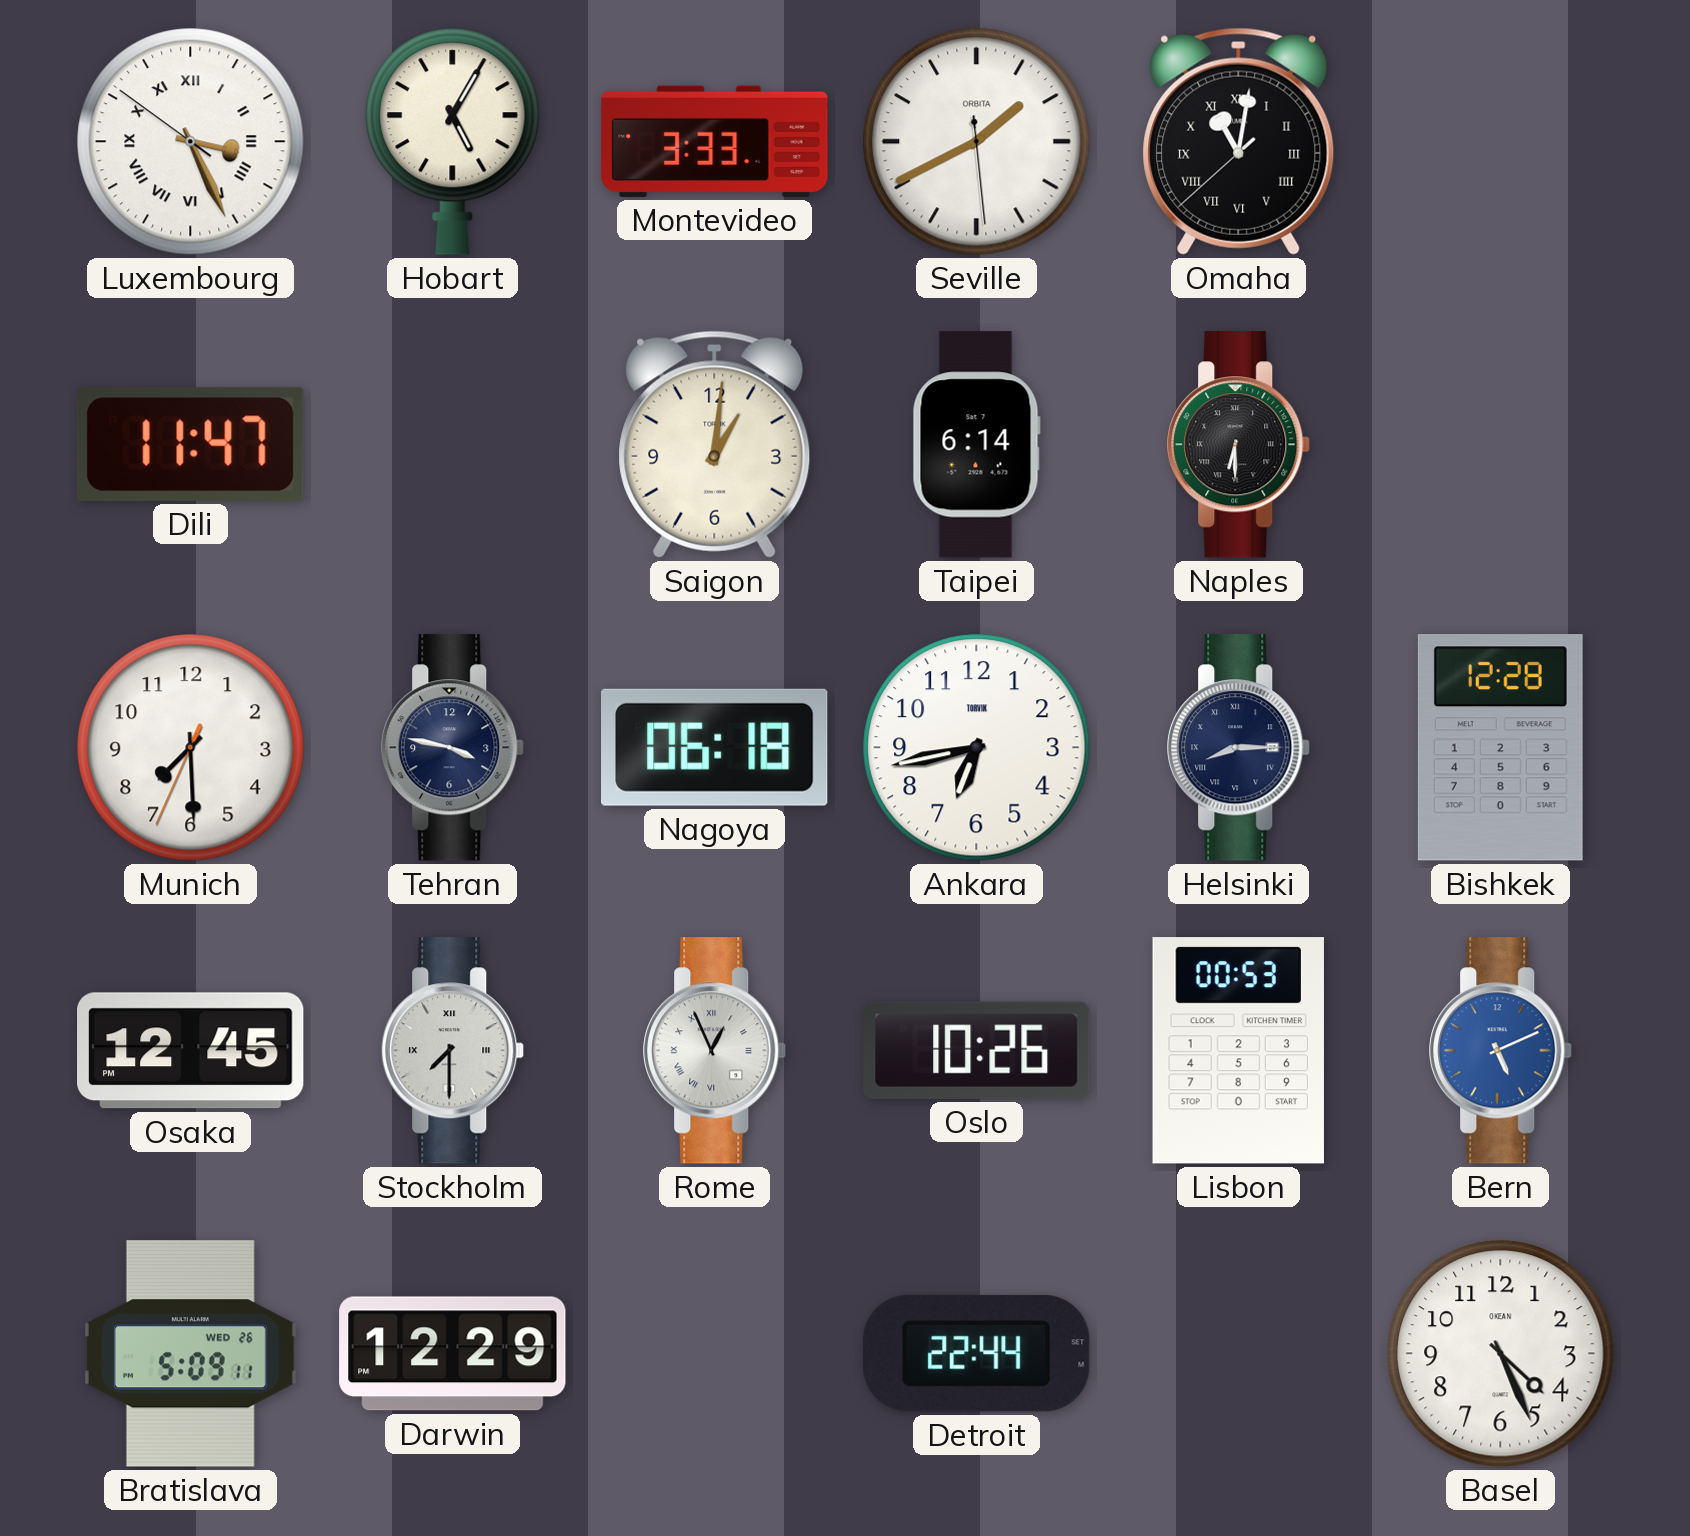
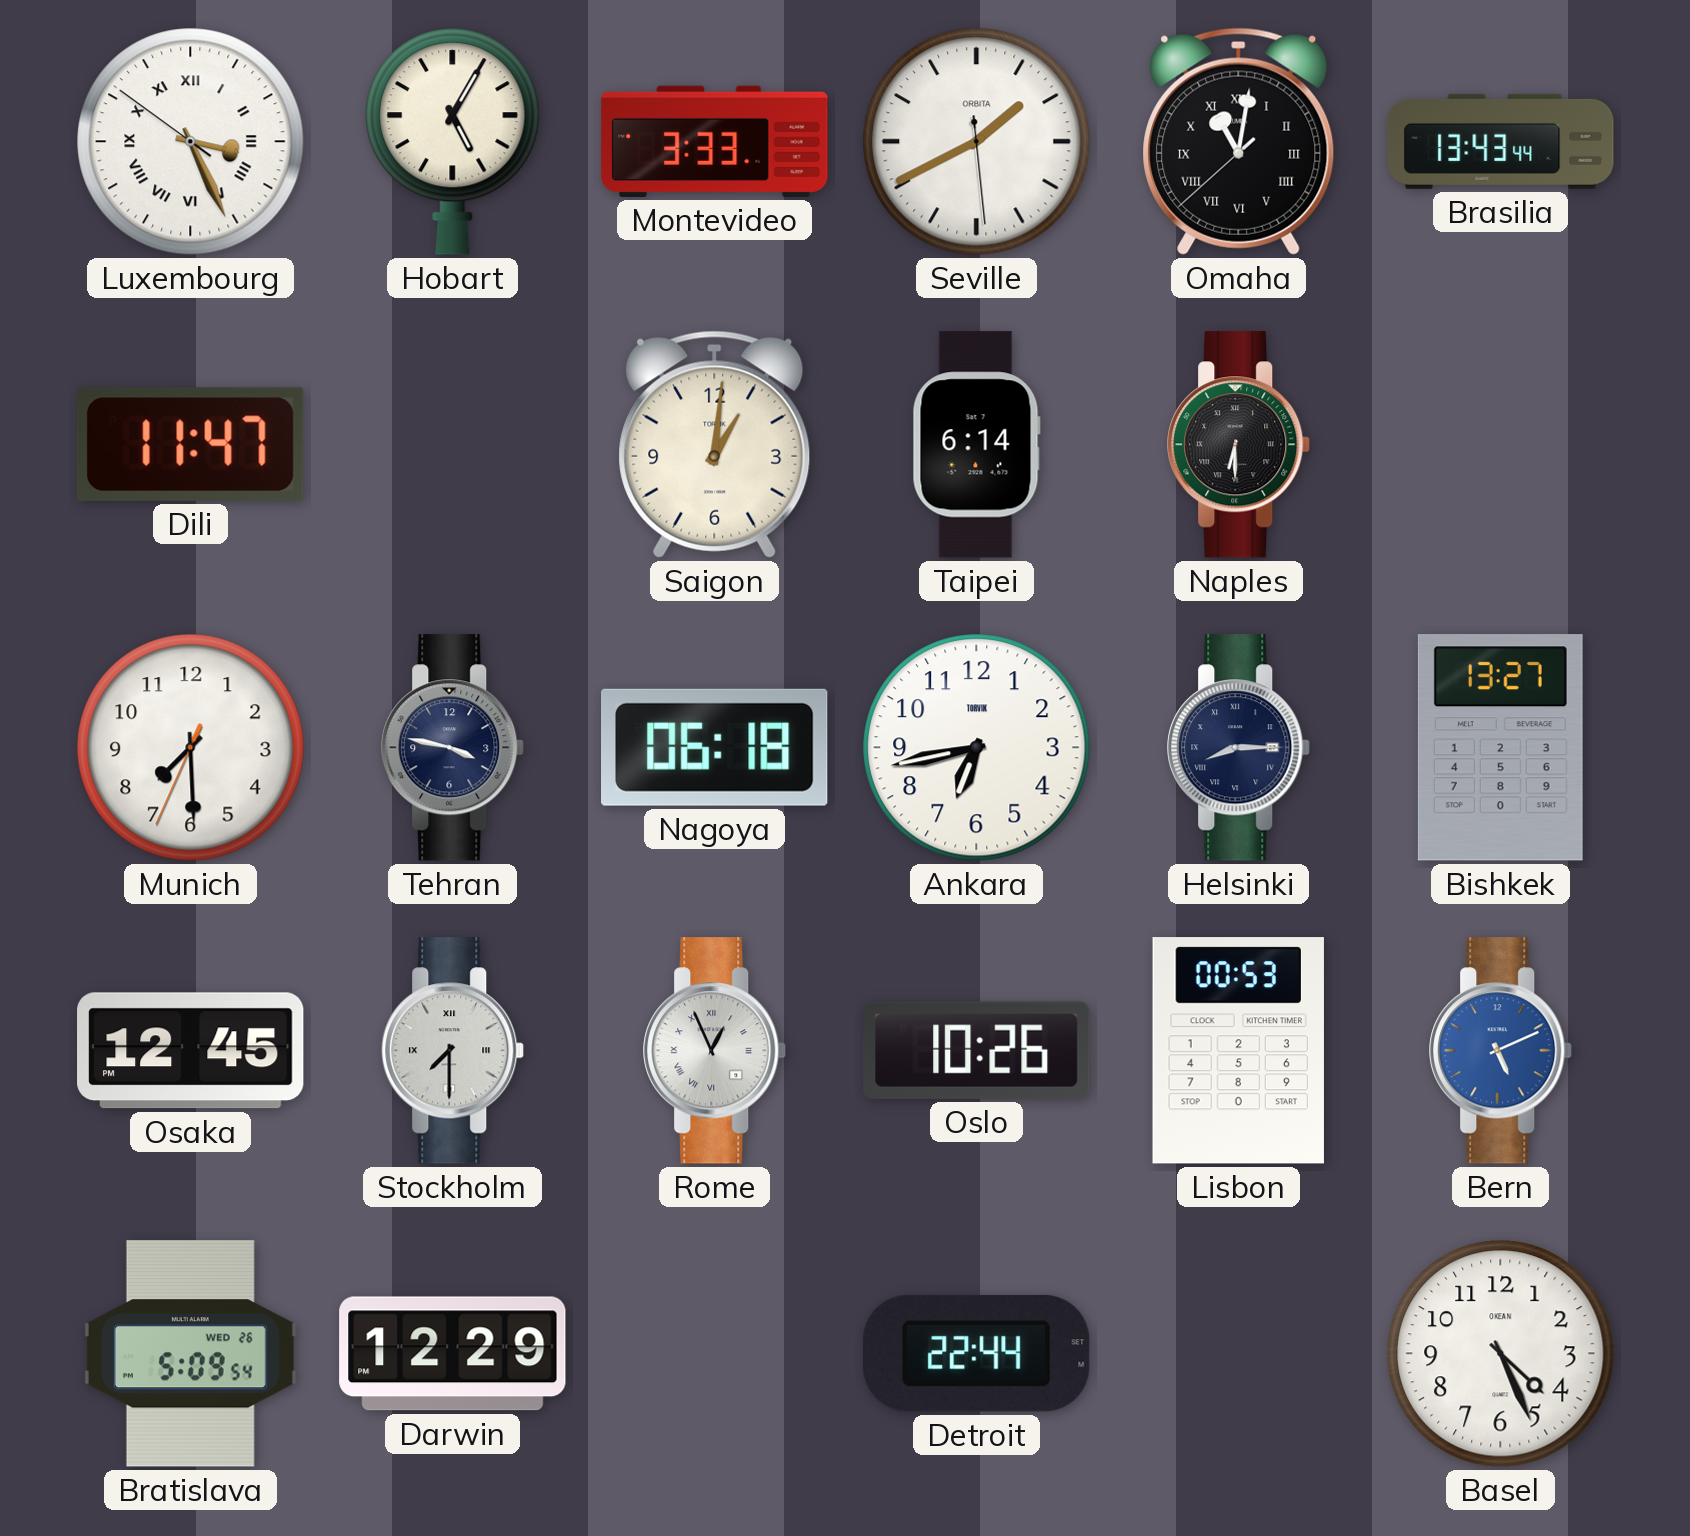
Brasilia: none -> 13:43 (1501, 141)
Bishkek: 12:28 -> 13:27 (1500, 748)
Bratislava: 5:09:11 -> 5:09:54 (190, 1354)
